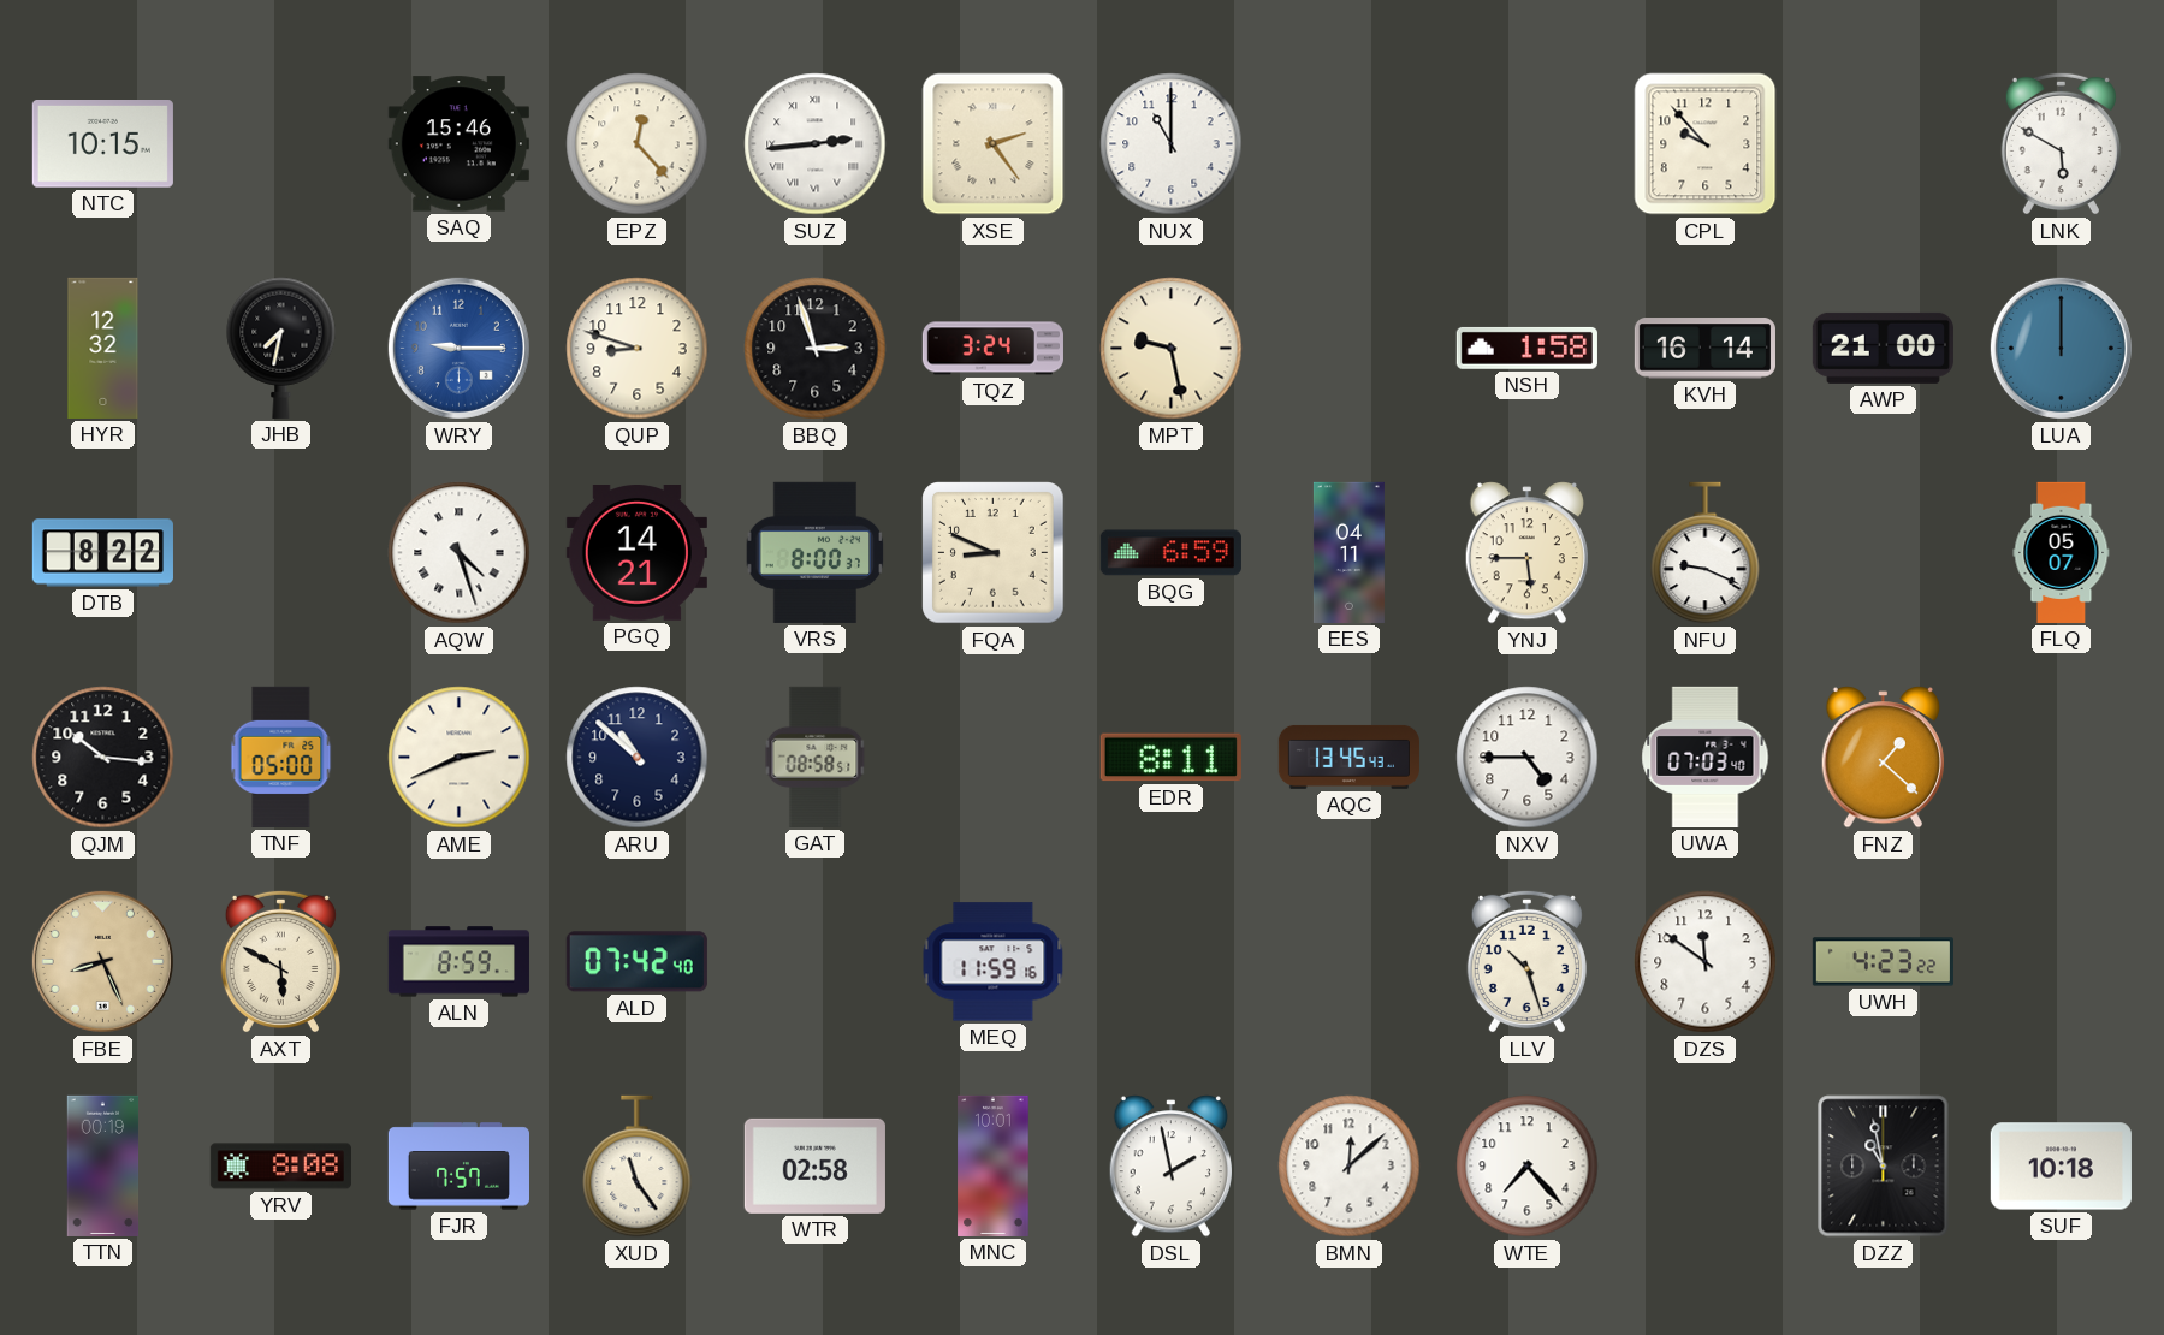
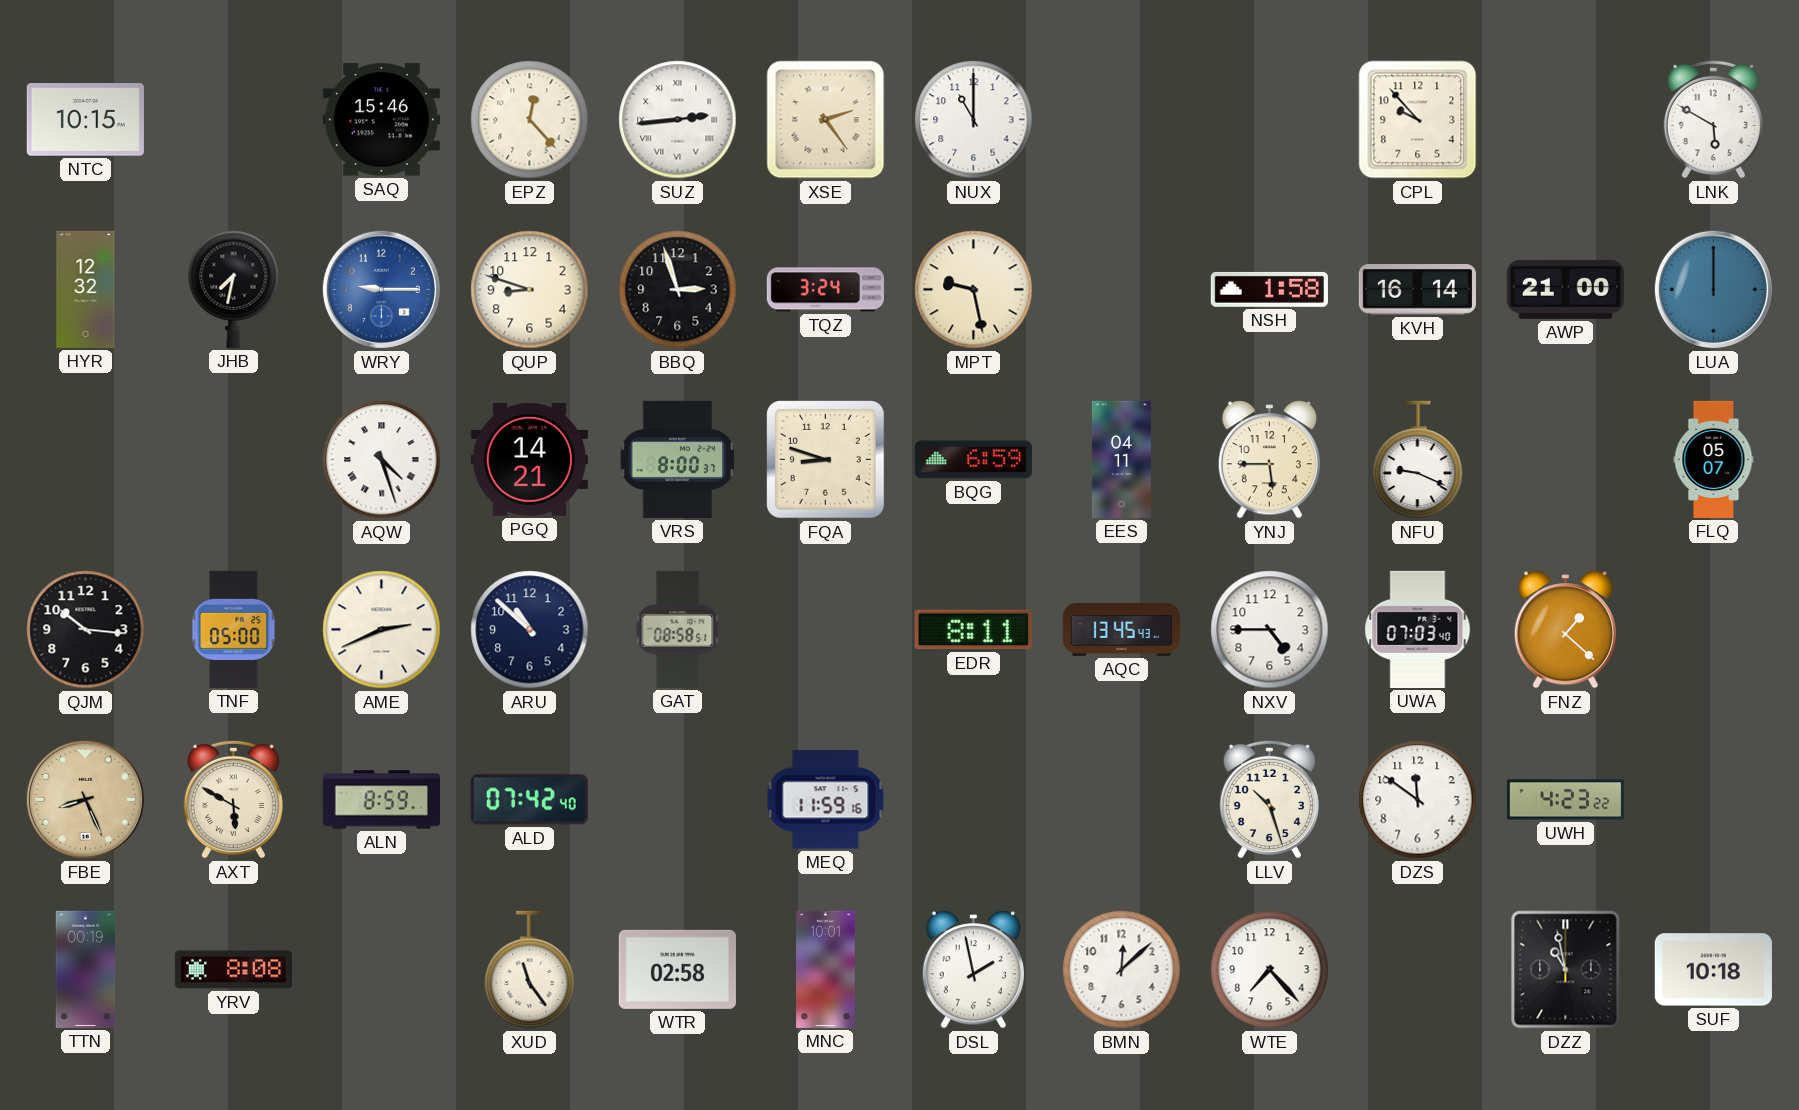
DTB: 8:22 -> none (102, 553)
FQA: 8:49 -> 8:48 (826, 460)
FJR: 7:57 -> none (458, 1167)
